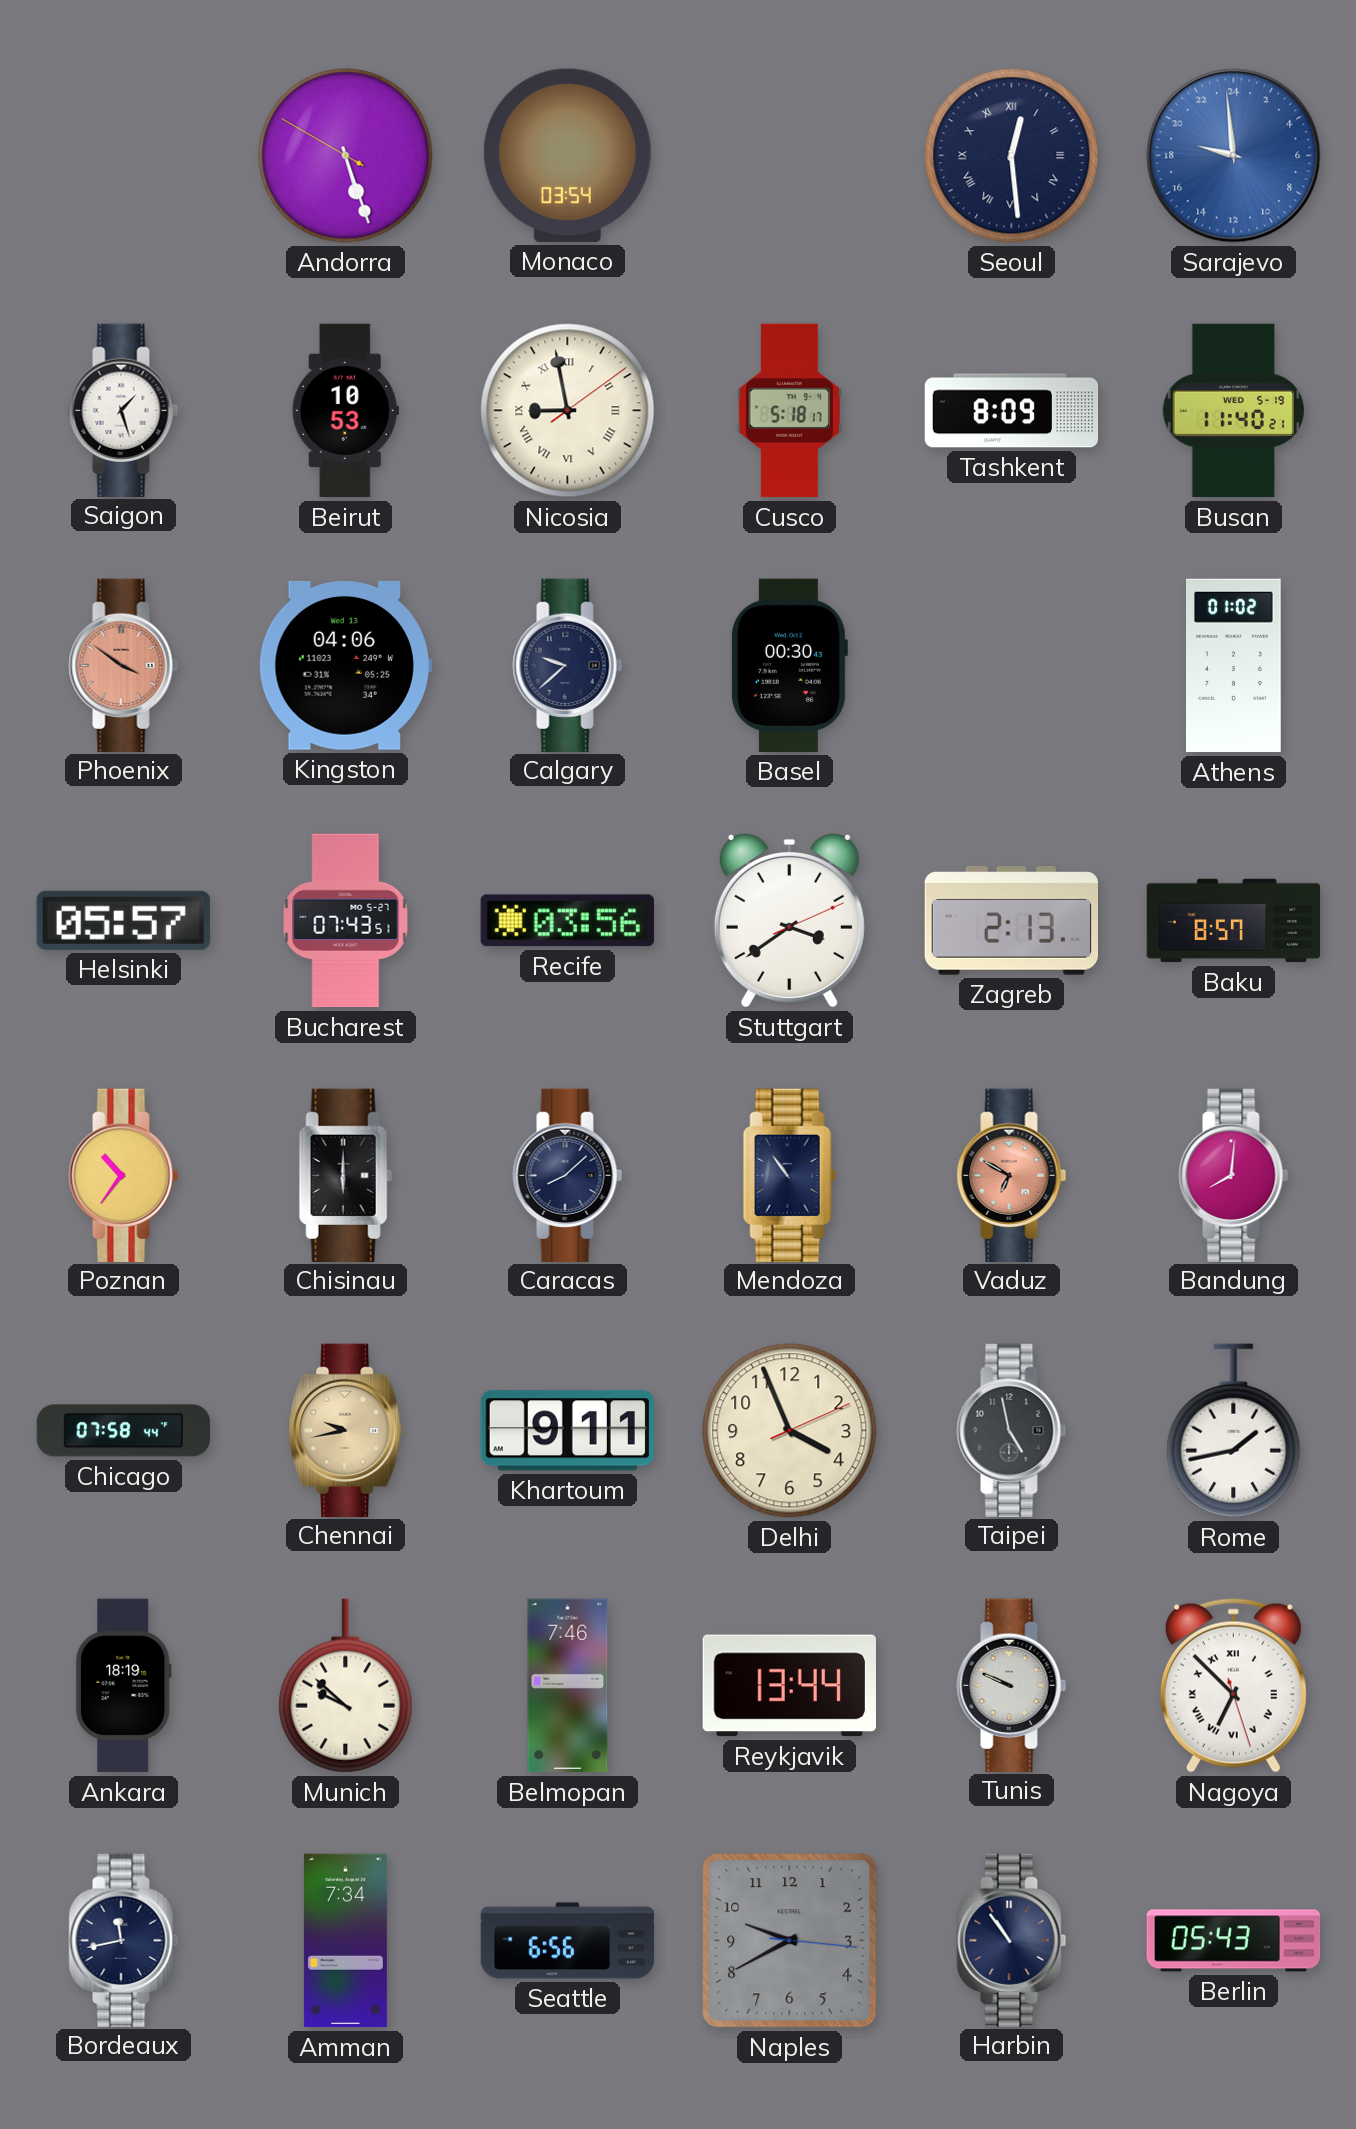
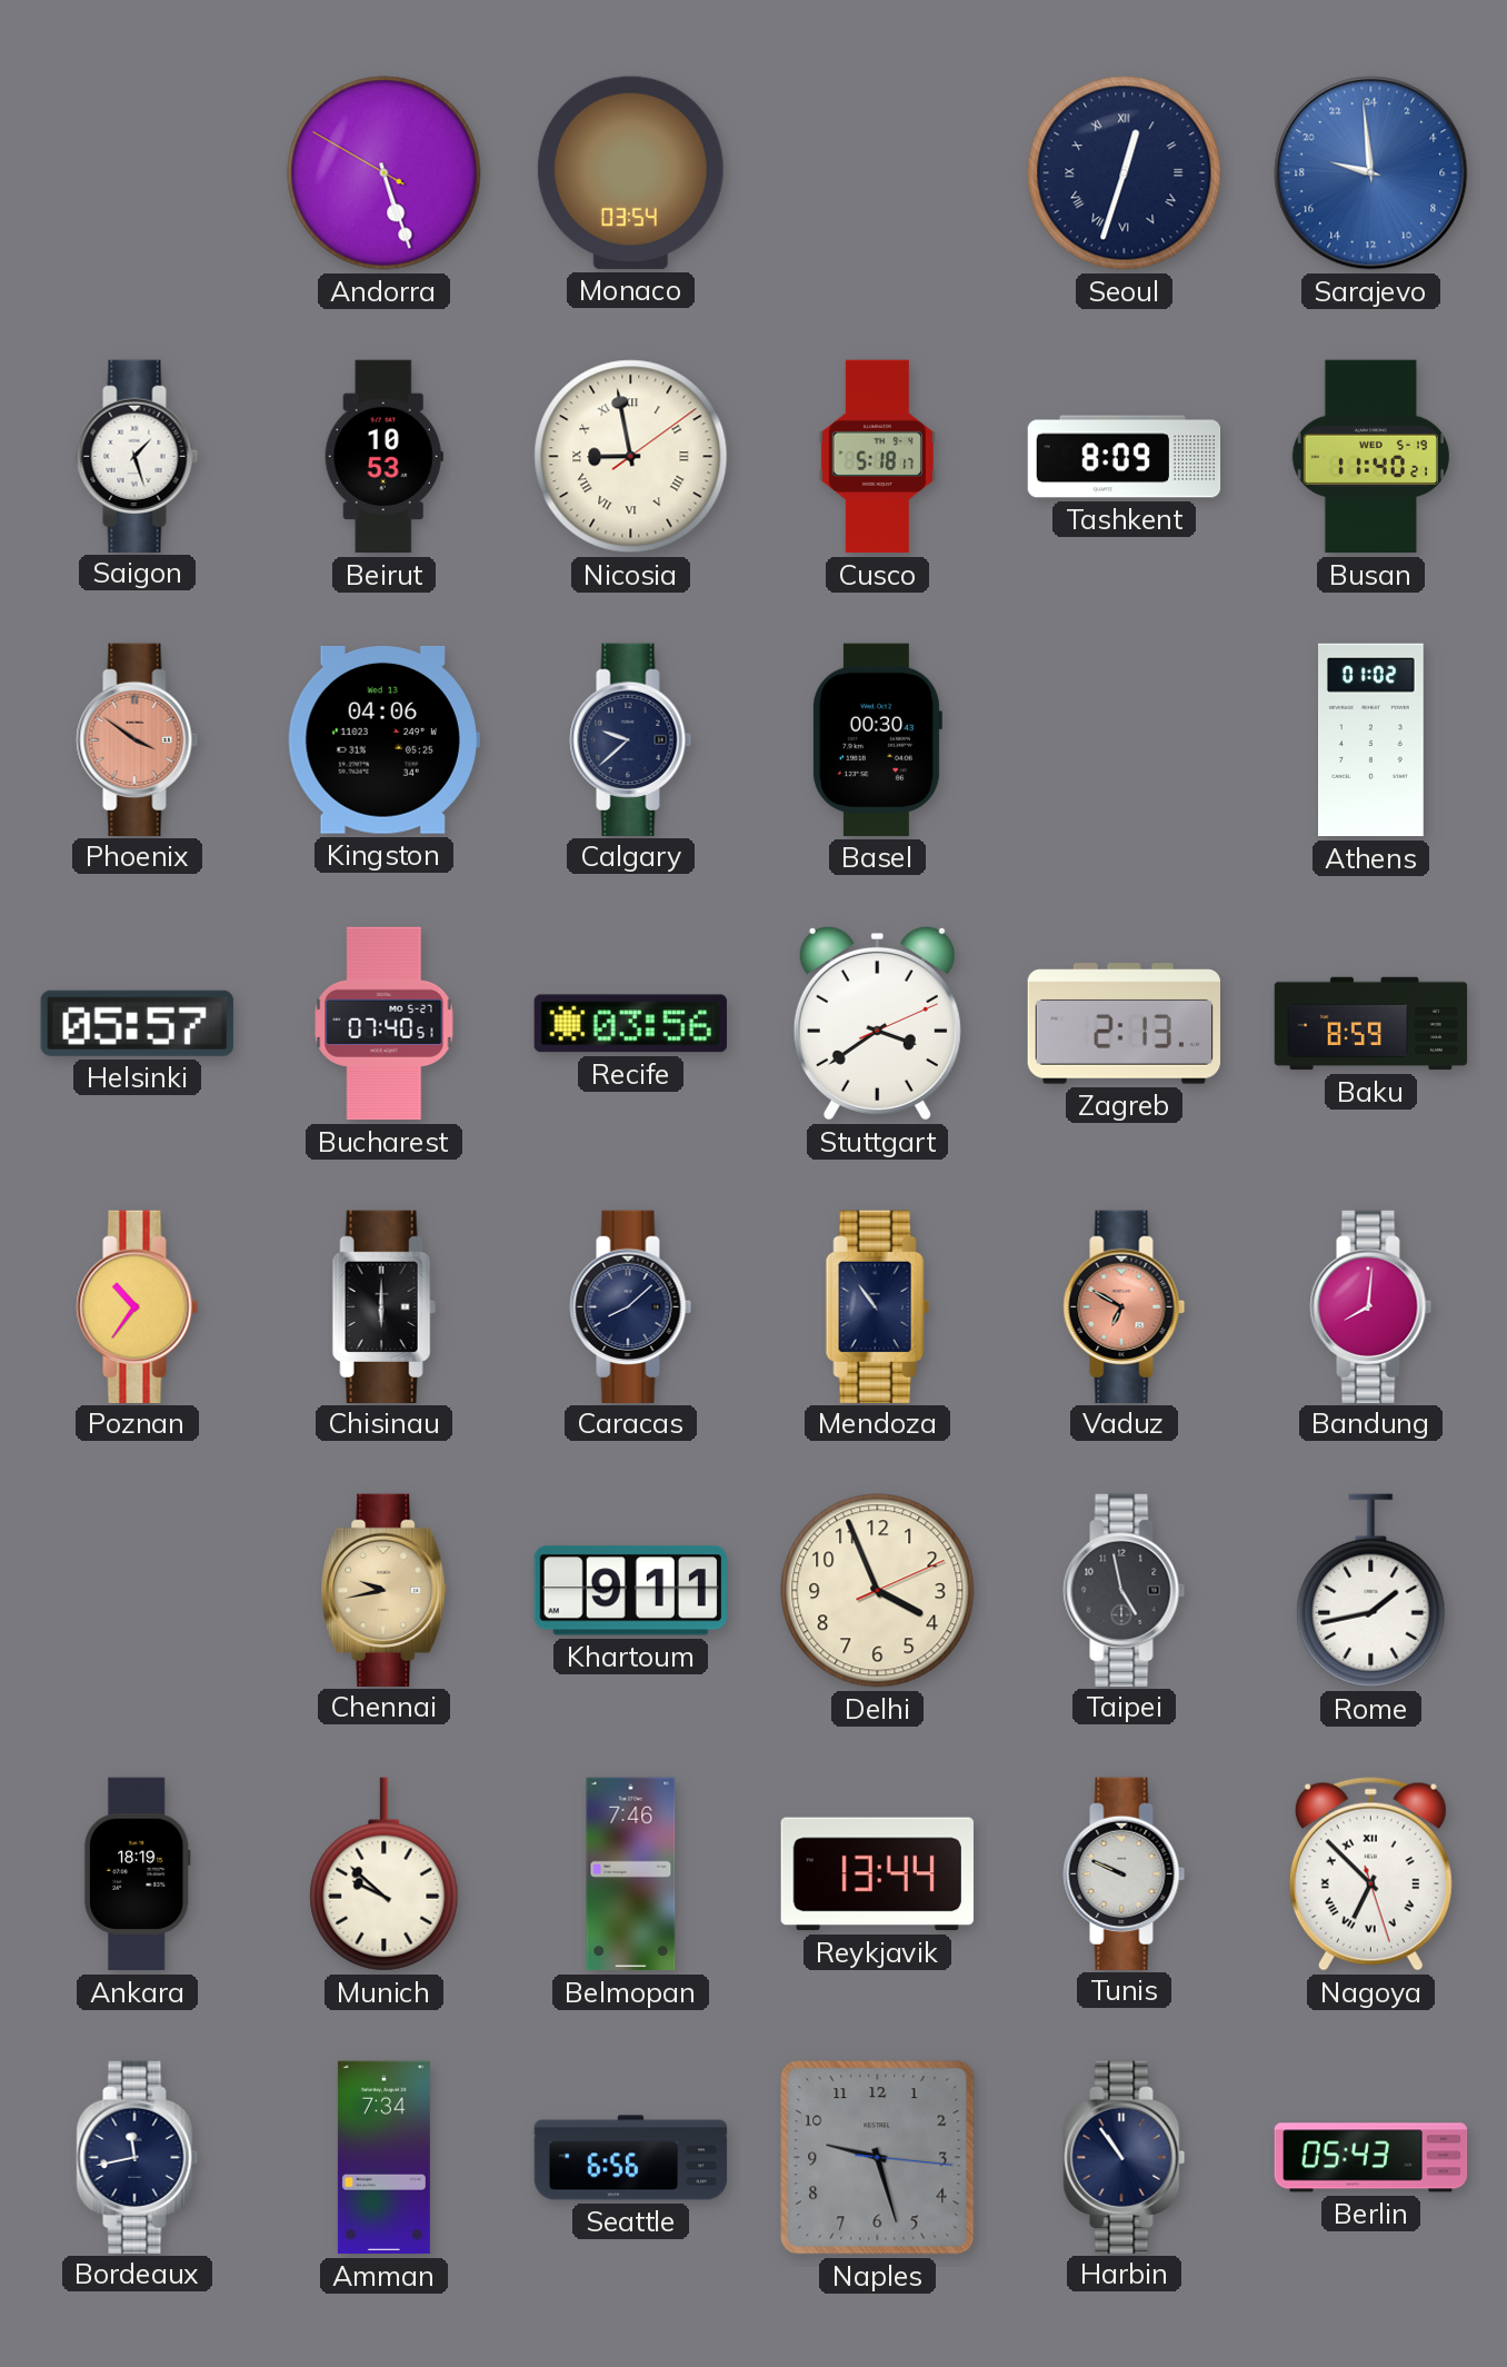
Seoul: 12:29 -> 12:33 (1125, 173)
Bucharest: 07:43 -> 07:40 (385, 1024)
Baku: 8:57 -> 8:59 (1371, 1024)
Chicago: 07:58 -> none (124, 1431)
Naples: 9:40 -> 9:27 (878, 2158)
